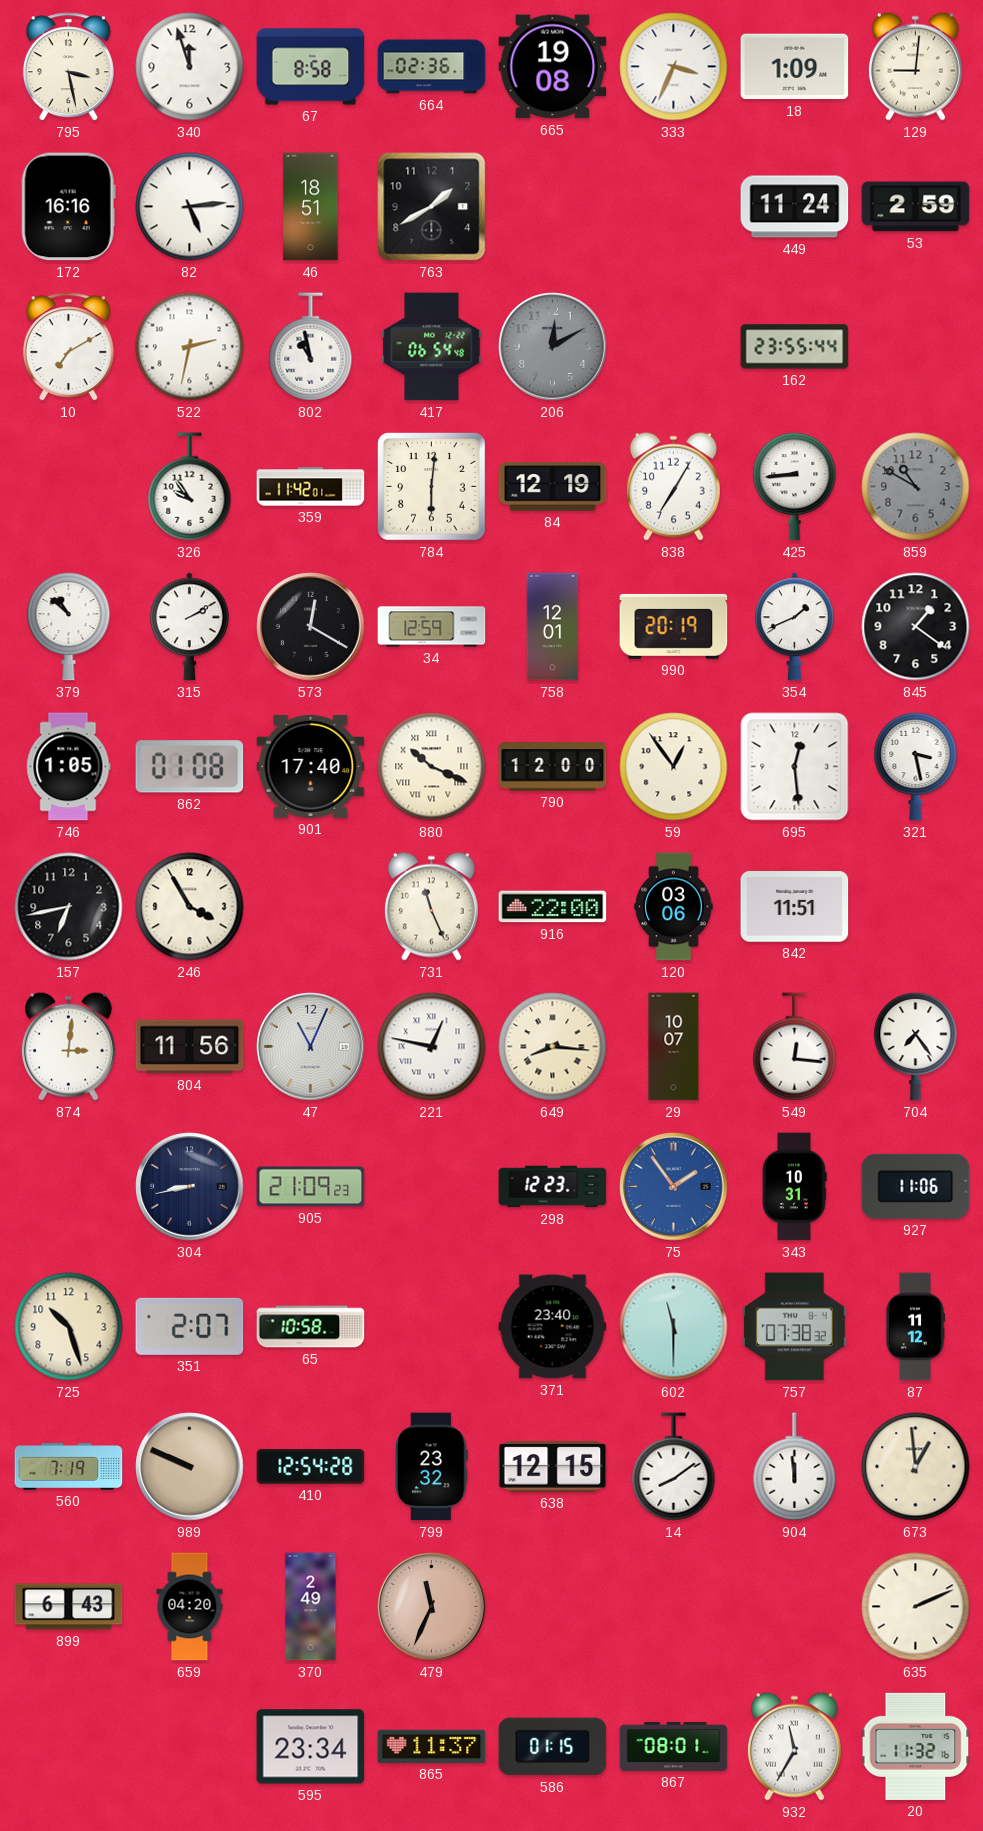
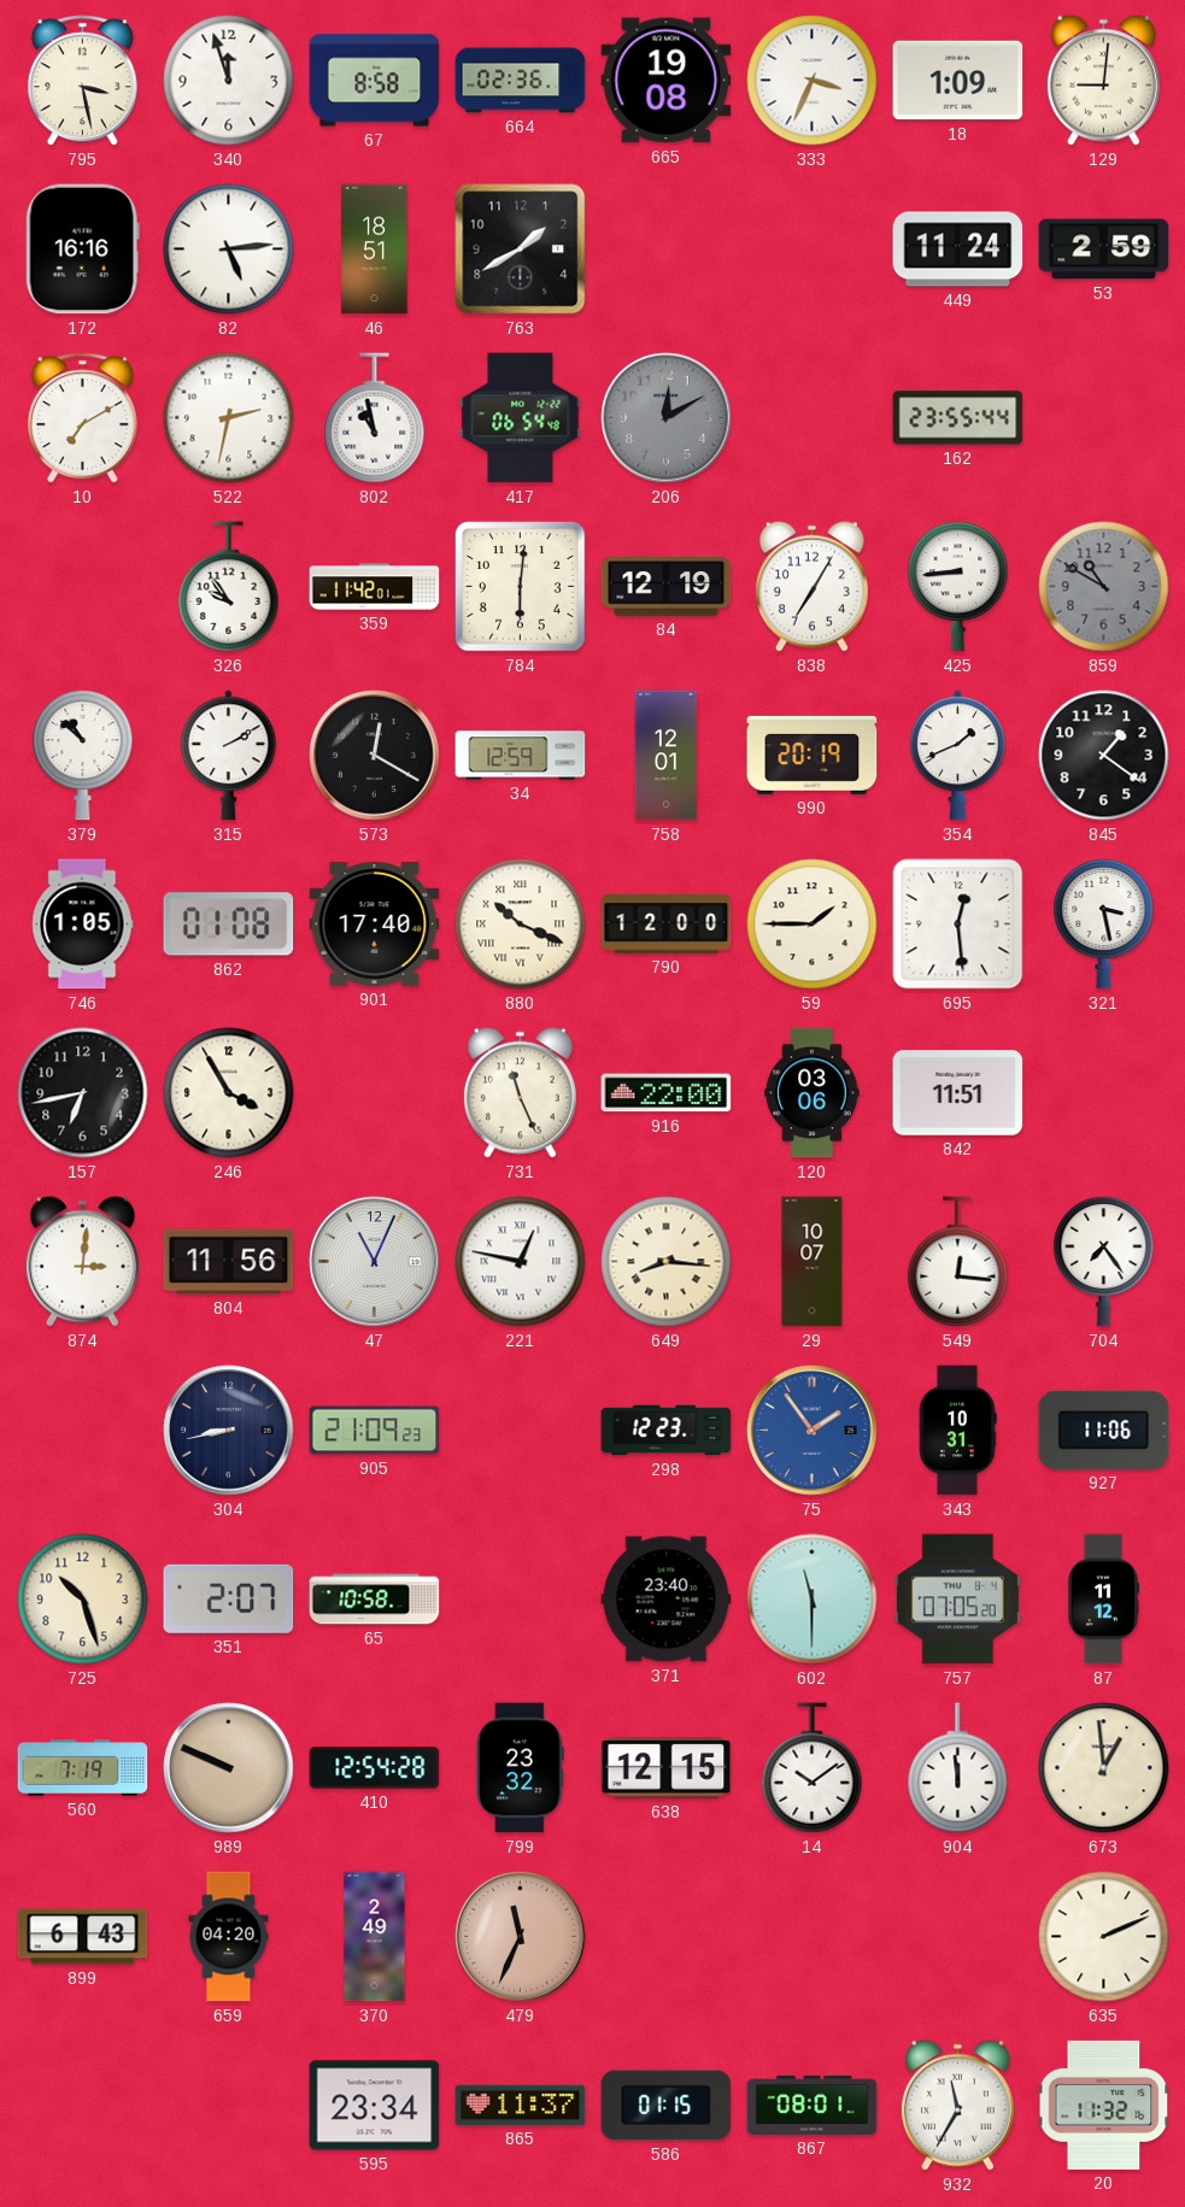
59: 12:54 -> 1:45 (813, 925)
757: 07:38 -> 07:05 (957, 1600)
14: 8:09 -> 10:09 (813, 1768)
